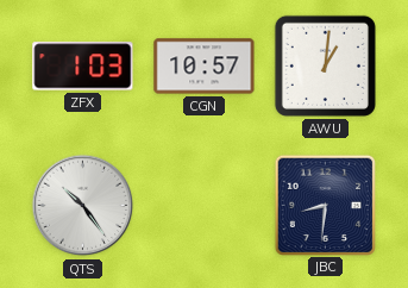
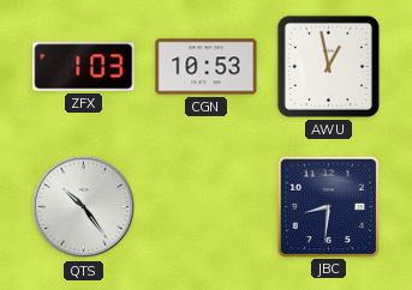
CGN: 10:57 -> 10:53 (207, 67)
AWU: 1:01 -> 12:58 (328, 66)
